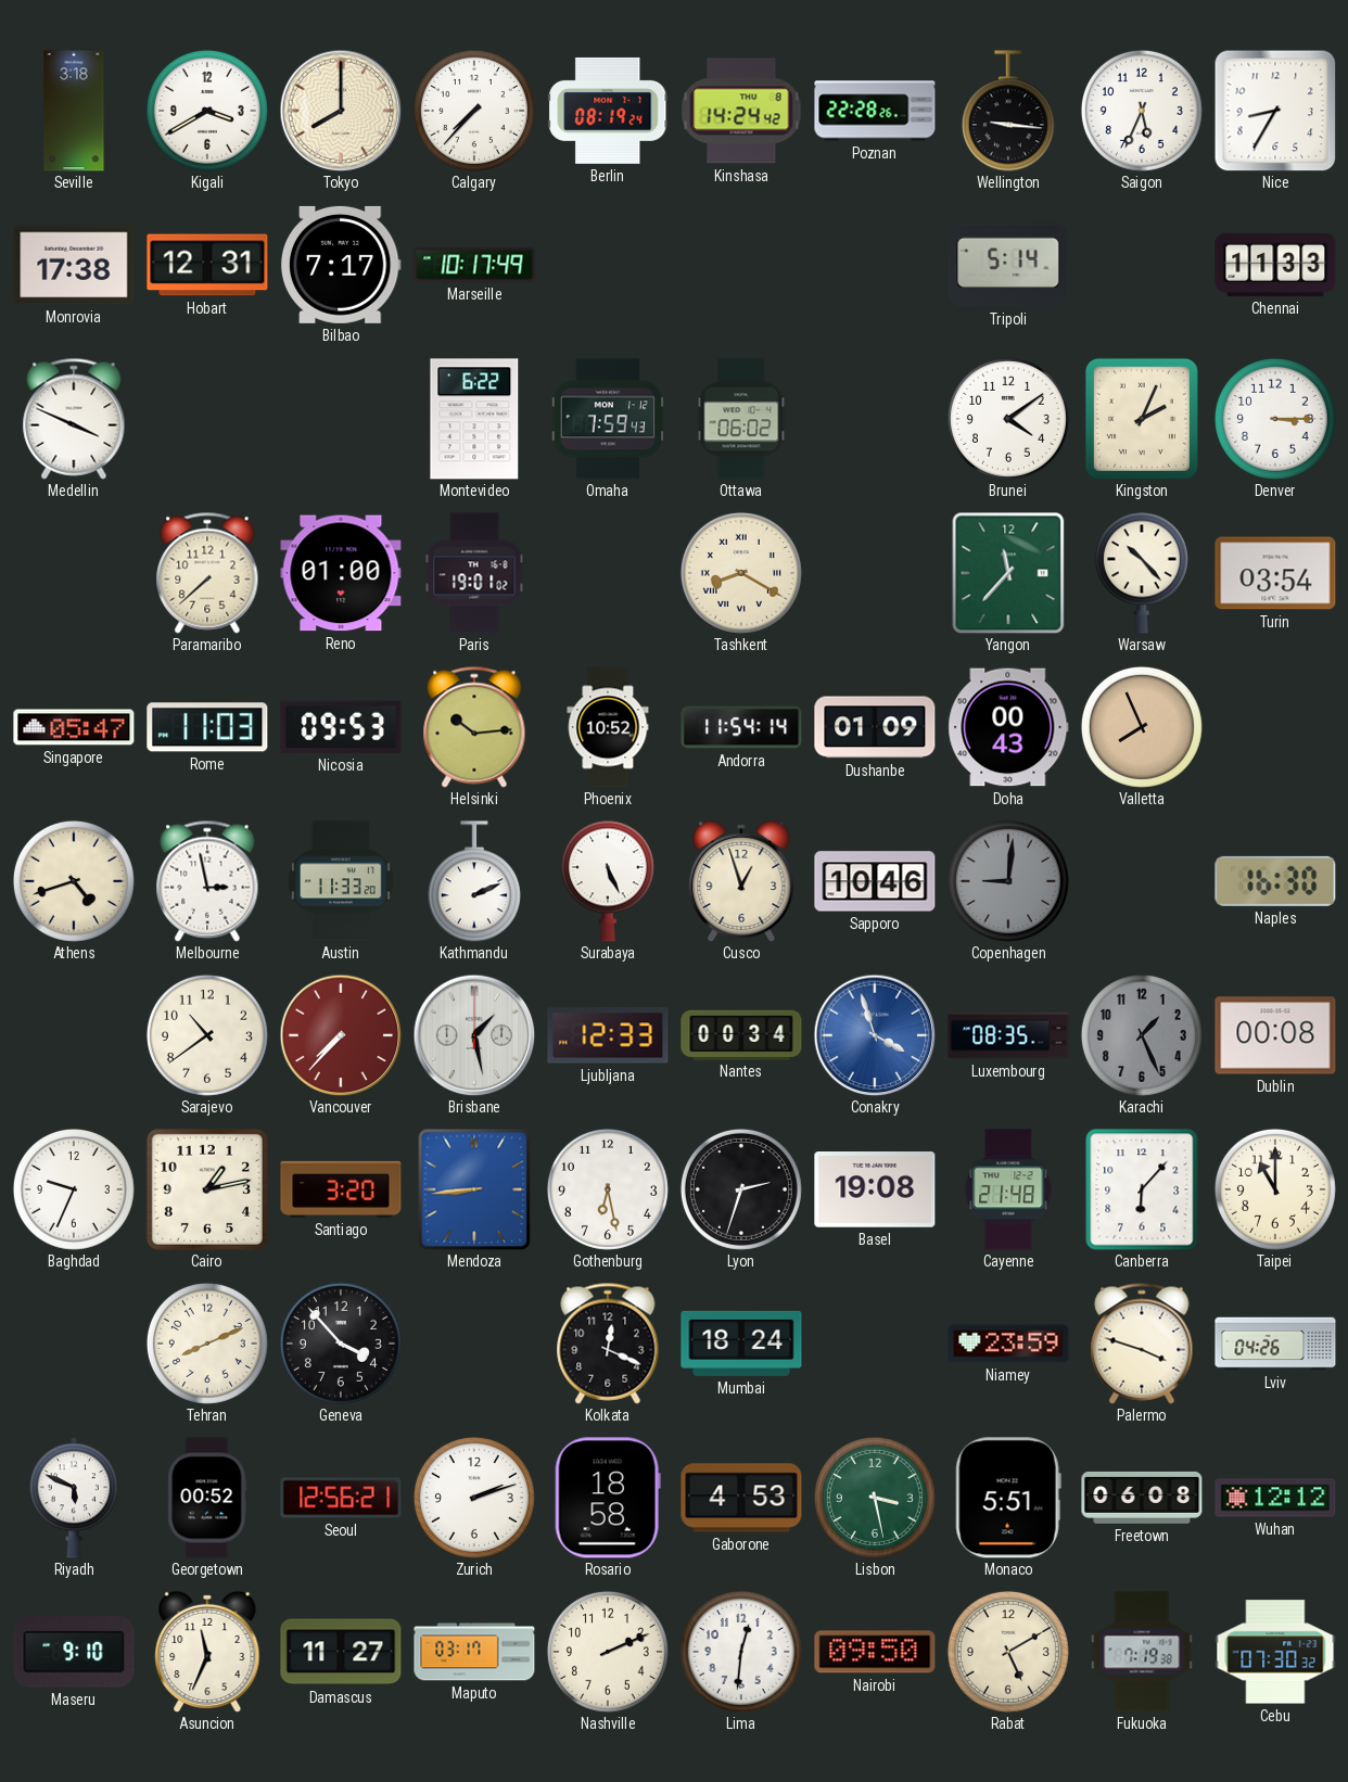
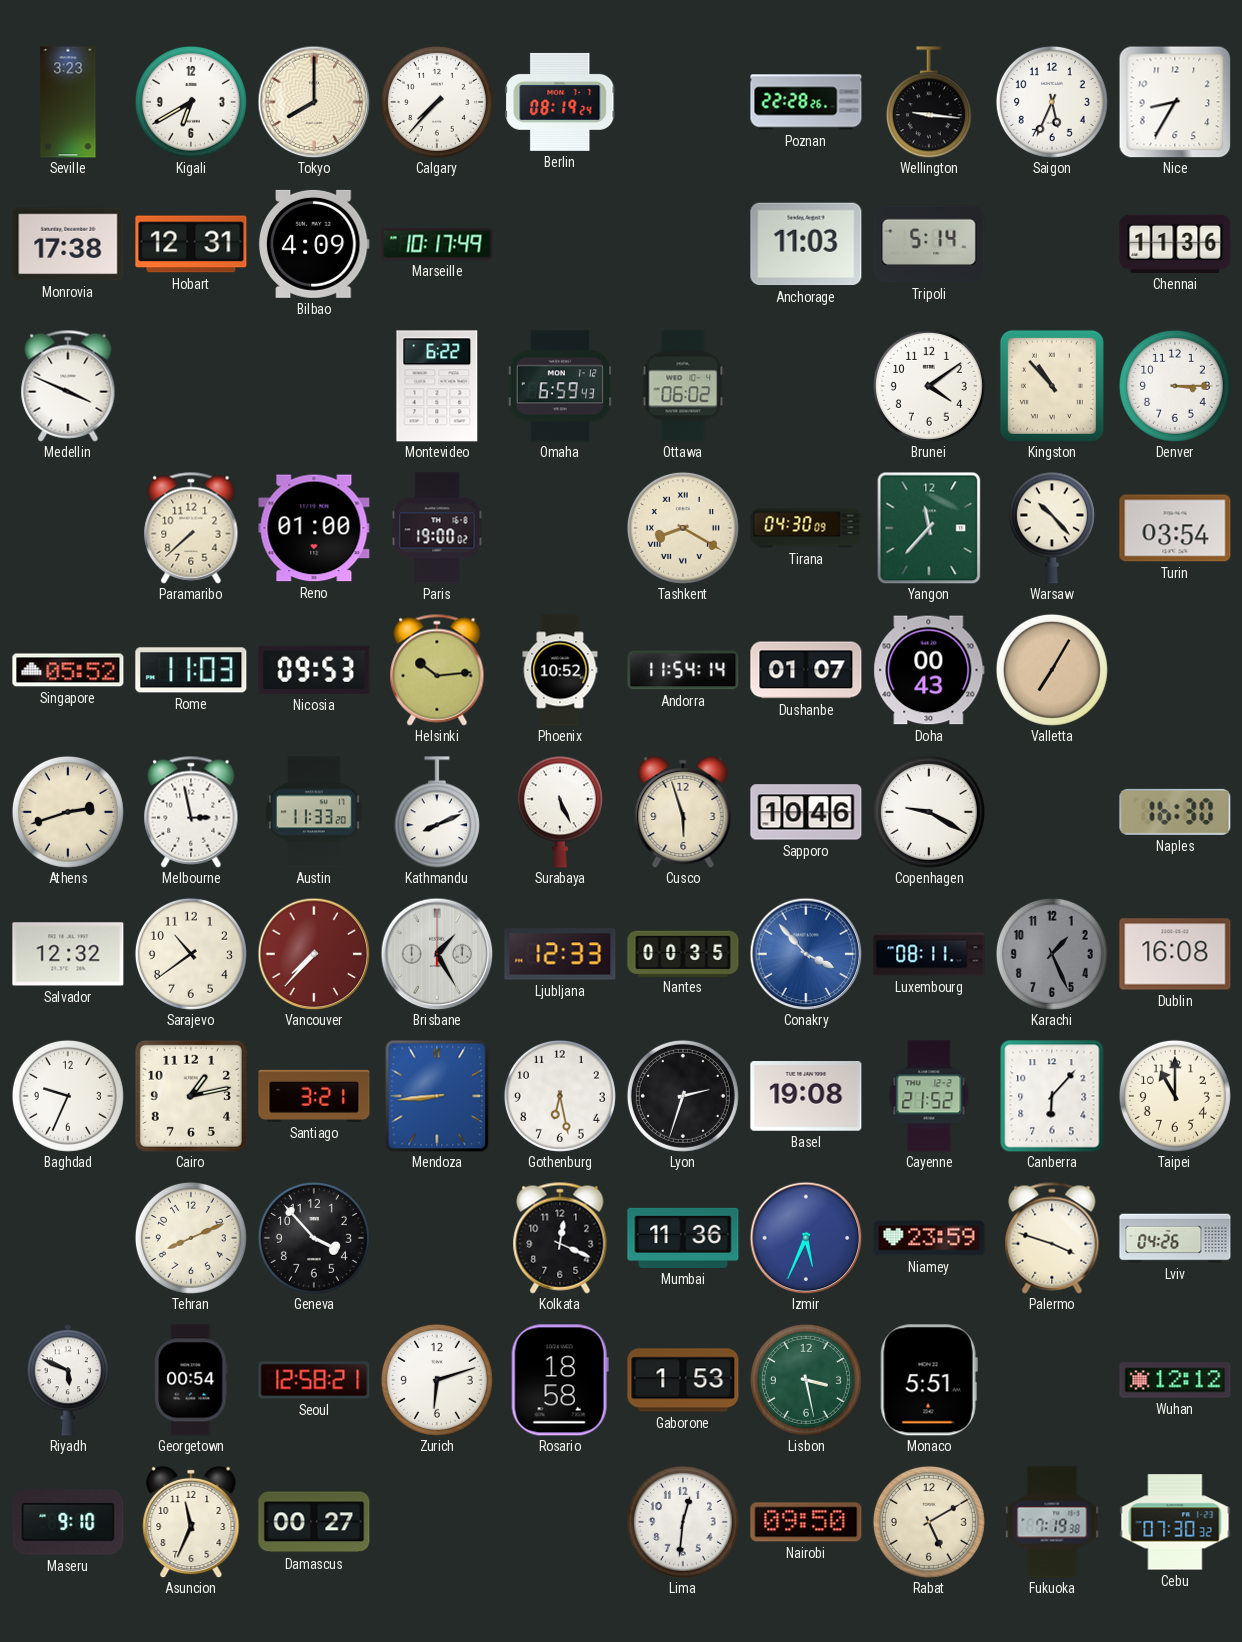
Seville: 3:18 -> 3:23 (68, 102)
Kigali: 3:40 -> 6:40 (191, 102)
Kinshasa: 14:24 -> none (741, 111)
Bilbao: 7:17 -> 4:09 (314, 244)
Anchorage: none -> 11:03 (806, 244)
Chennai: 11:33 -> 11:36 (1175, 244)
Omaha: 7:59 -> 6:59 (560, 386)
Kingston: 2:04 -> 10:53 (1052, 386)
Paris: 19:01 -> 19:00 (437, 528)
Tirana: none -> 04:30 (806, 528)
Singapore: 05:47 -> 05:52 (68, 670)
Dushanbe: 01:09 -> 01:07 (806, 670)
Valletta: 7:56 -> 7:05 (1052, 670)
Athens: 4:42 -> 2:42 (68, 812)
Kathmandu: 2:11 -> 8:11 (437, 812)
Cusco: 12:57 -> 5:57 (683, 812)
Copenhagen: 9:01 -> 9:20 (929, 812)
Copenhagen dial: grey -> white (929, 812)
Salvador: none -> 12:32 (68, 954)
Brisbane: 1:28 -> 1:25 (437, 954)
Nantes: 00:34 -> 00:35 (683, 953)
Conakry: 3:57 -> 3:53 (806, 954)
Luxembourg: 08:35 -> 08:11 (929, 954)
Dublin: 00:08 -> 16:08 (1175, 954)
Santiago: 3:20 -> 3:21 (314, 1096)
Cayenne: 21:48 -> 21:52 (929, 1096)
Mumbai: 18:24 -> 11:36 (683, 1238)
Izmir: none -> 5:34 (806, 1238)
Georgetown: 00:52 -> 00:54 (191, 1380)
Seoul: 12:56 -> 12:58 (314, 1380)
Zurich: 2:12 -> 6:12 (437, 1380)
Gaborone: 4:53 -> 1:53 (683, 1380)
Freetown: 06:08 -> none (1142, 1498)
Damascus: 11:27 -> 00:27 (314, 1522)
Maputo: 03:17 -> none (474, 1652)
Nashville: 2:11 -> none (608, 1652)
